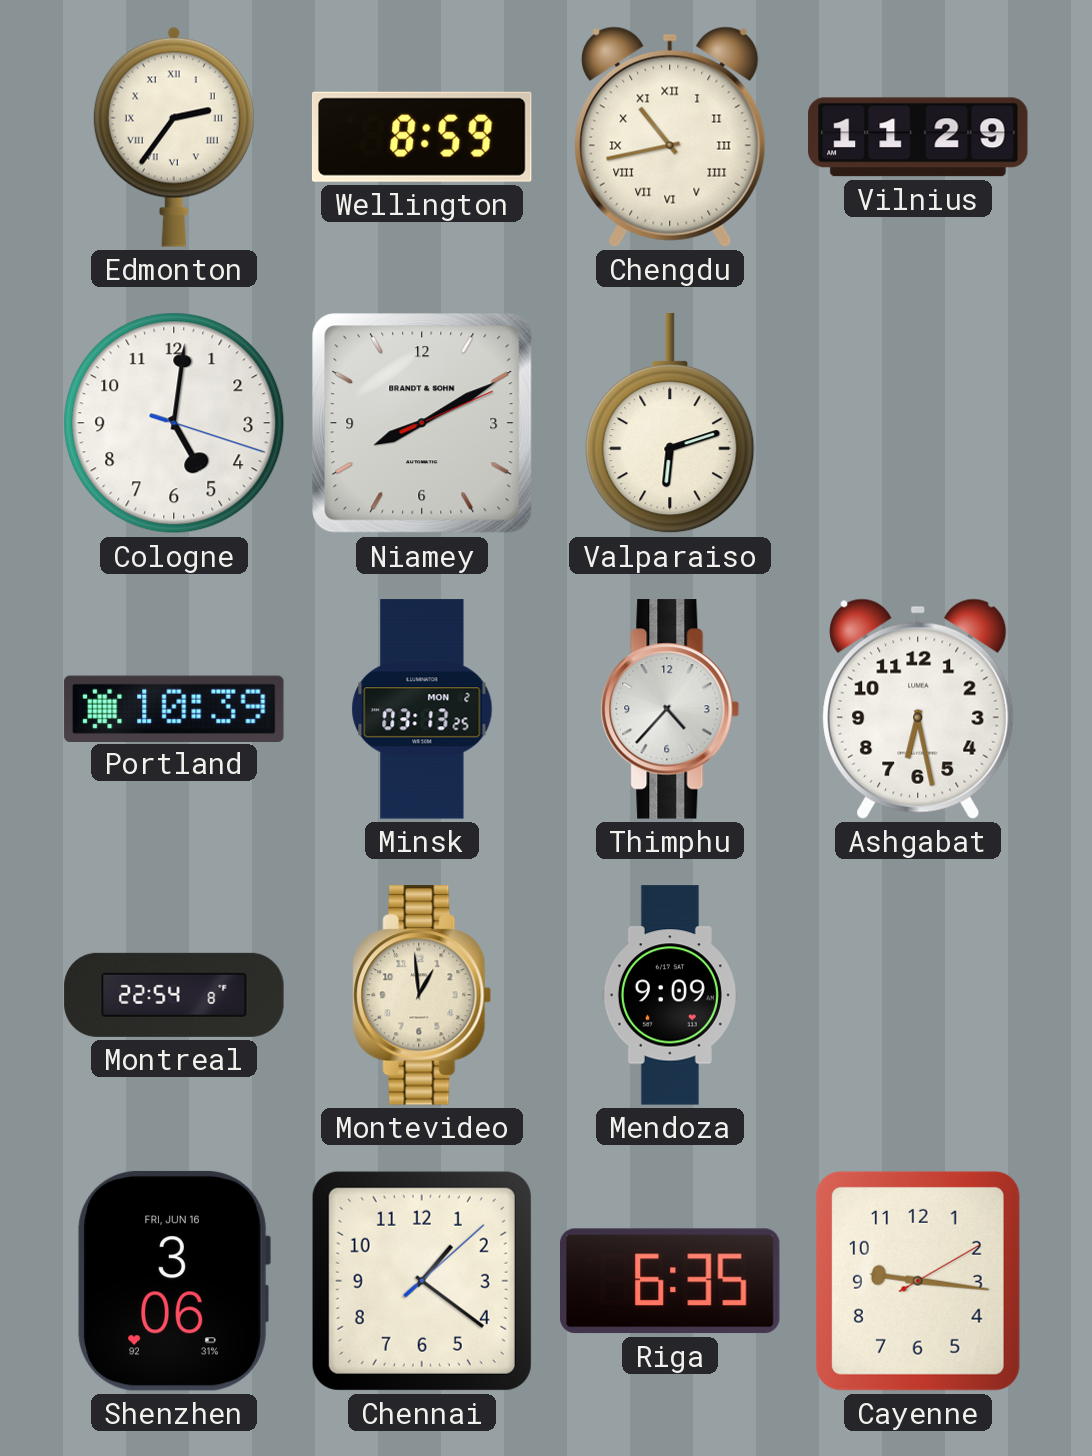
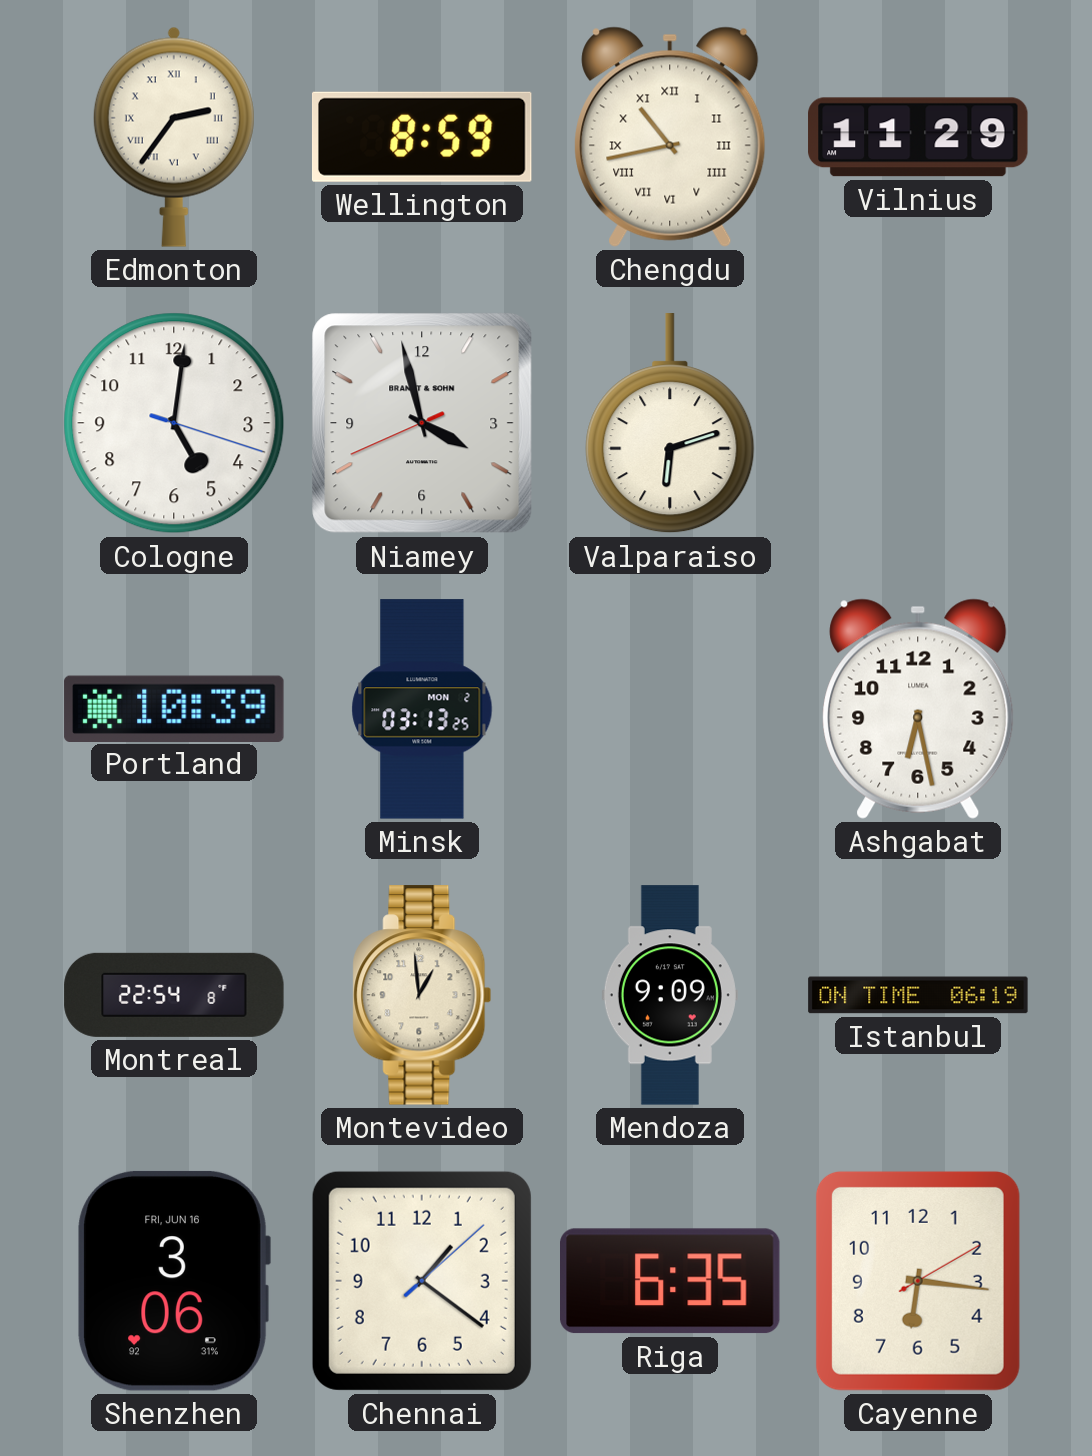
Niamey: 8:10 -> 3:57 (422, 423)
Thimphu: 4:37 -> none (670, 709)
Istanbul: none -> 06:19 (918, 995)
Cayenne: 9:16 -> 6:16 (918, 1281)
